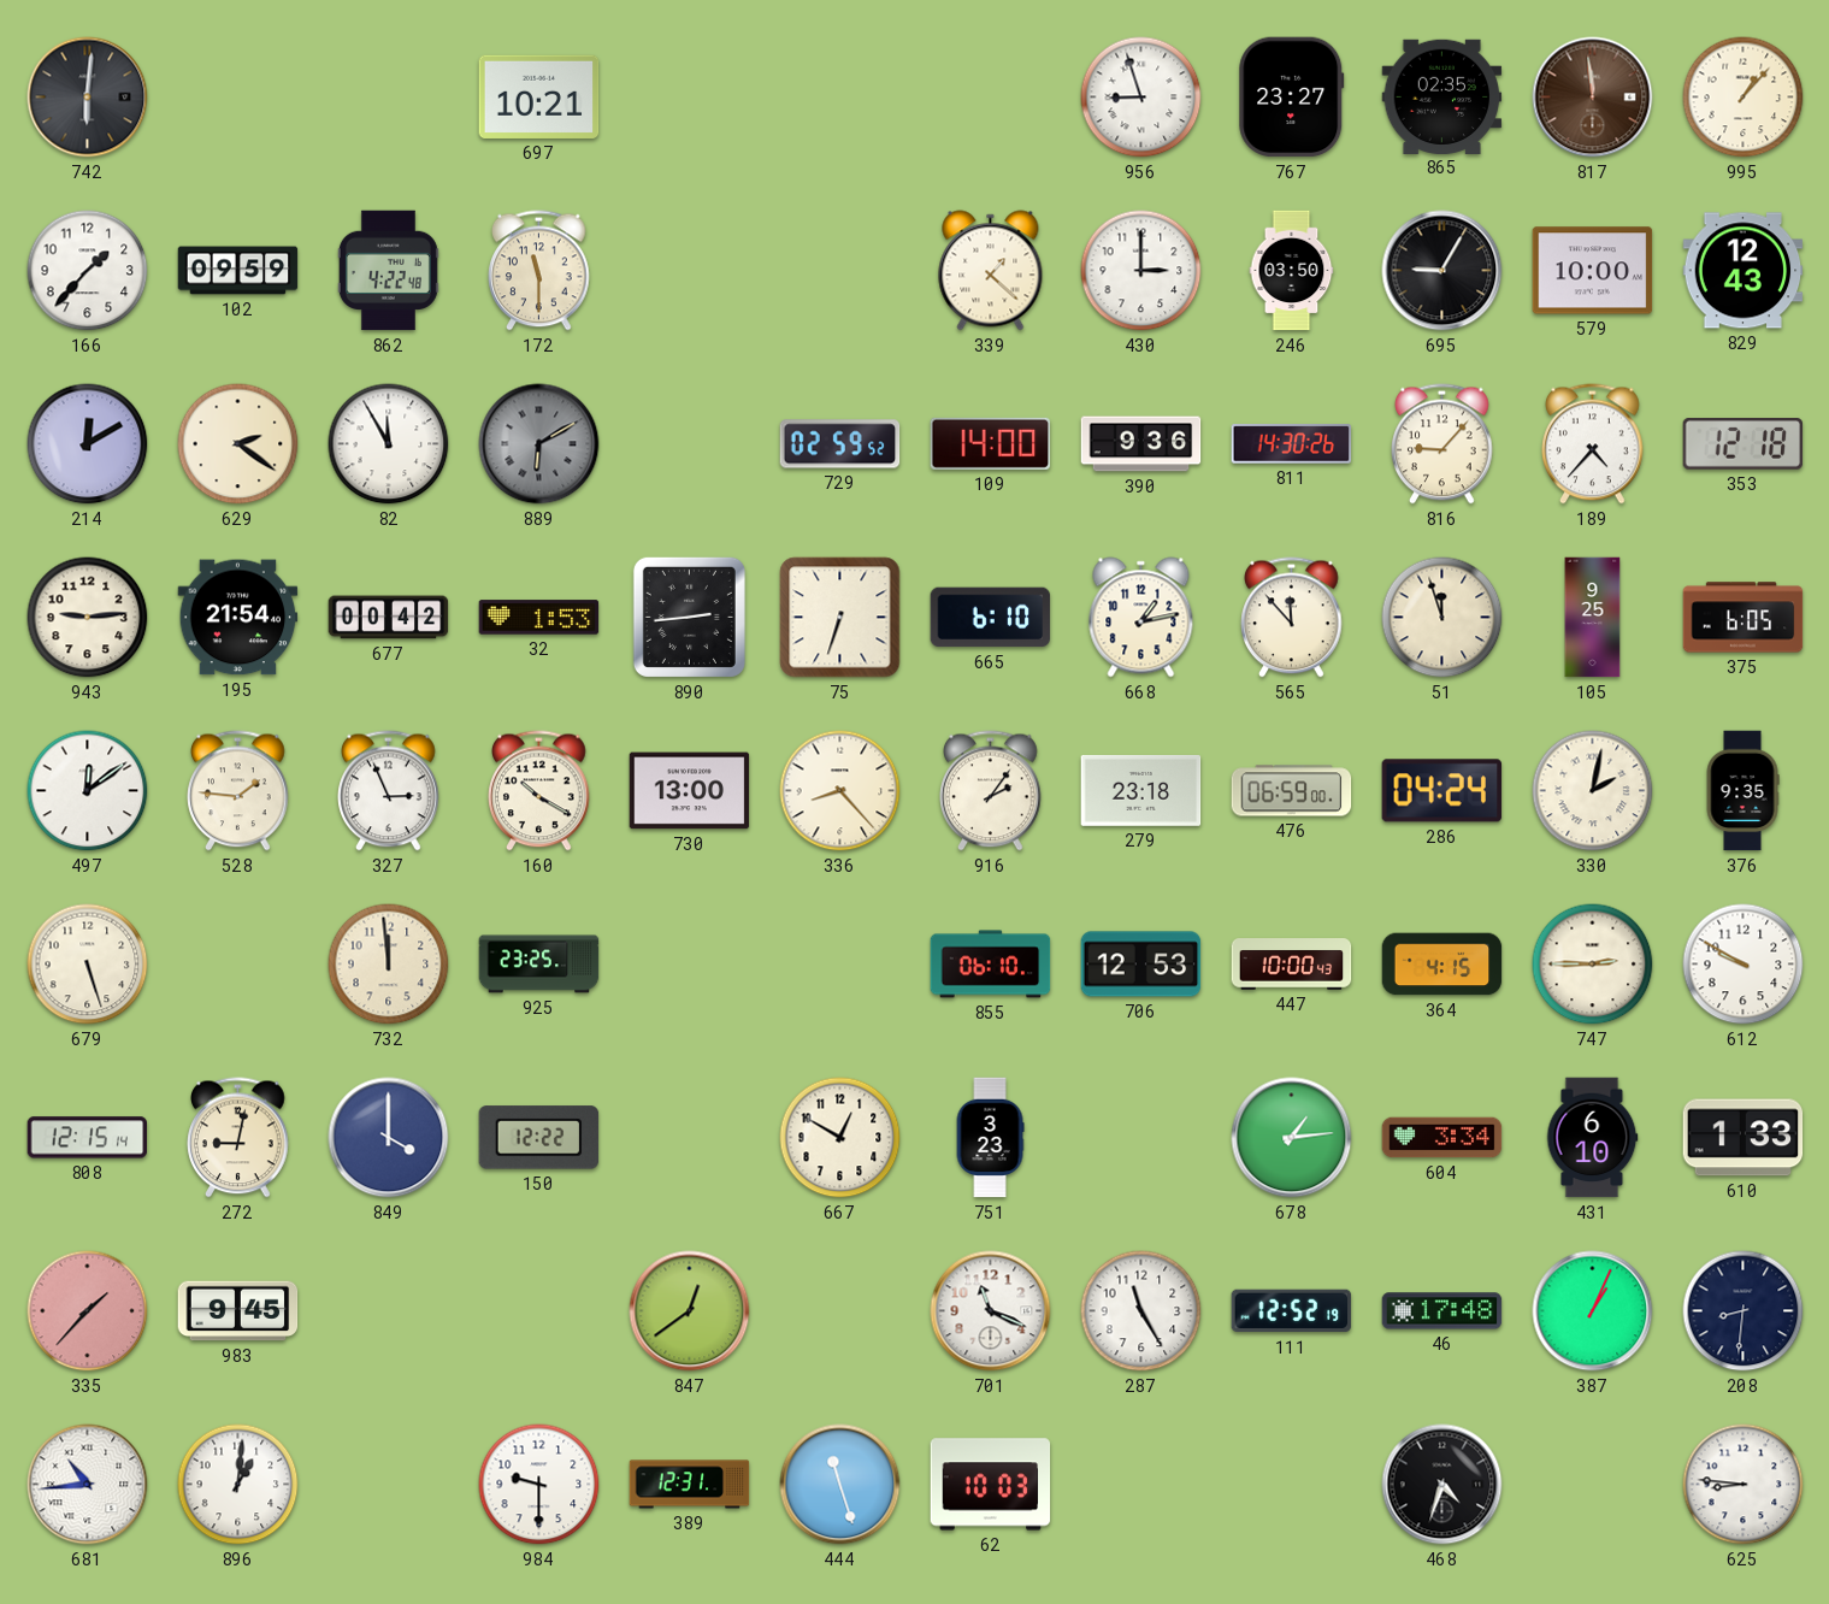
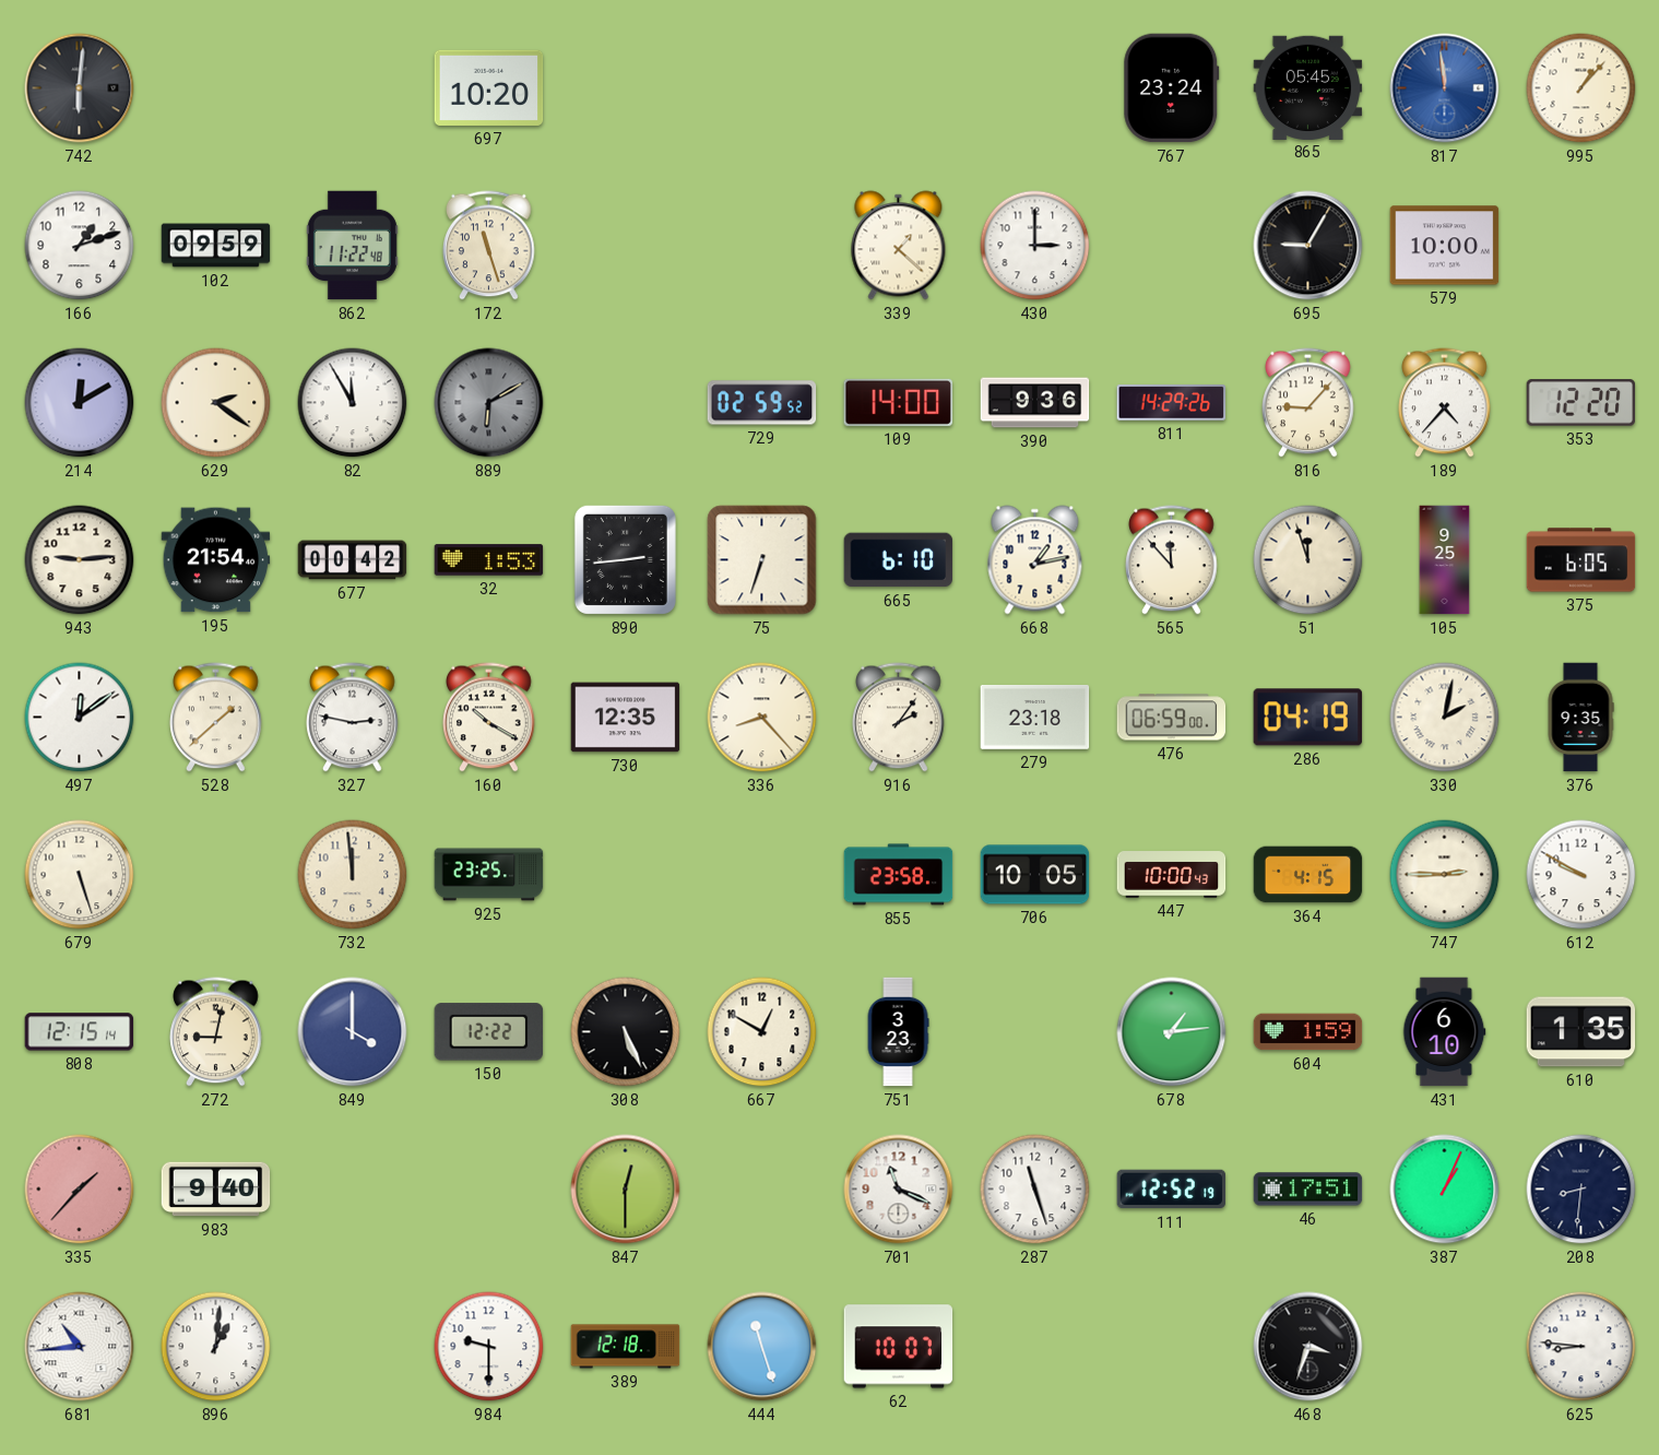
697: 10:21 -> 10:20 (489, 87)
956: 8:57 -> none (1141, 98)
767: 23:27 -> 23:24 (1172, 88)
865: 02:35 -> 05:45 (1308, 87)
817 dial: brown -> blue (1445, 88)
166: 1:37 -> 1:12 (80, 246)
862: 4:22 -> 11:22 (352, 246)
172: 11:30 -> 11:27 (489, 246)
246: 03:50 -> none (1292, 271)
829: 12:43 -> none (1744, 271)
811: 14:30 -> 14:29 (1172, 403)
353: 12:18 -> 12:20 (1581, 403)
528: 1:46 -> 1:38 (216, 718)
327: 2:56 -> 2:47 (353, 718)
730: 13:00 -> 12:35 (626, 718)
286: 04:24 -> 04:19 (1308, 718)
855: 06:10 -> 23:58 (899, 875)
706: 12:53 -> 10:05 (1035, 875)
308: none -> 5:26 (626, 1032)
604: 3:34 -> 1:59 (1308, 1032)
610: 1:33 -> 1:35 (1581, 1032)
983: 9:45 -> 9:40 (216, 1190)
847: 12:39 -> 12:30 (626, 1190)
287: 11:25 -> 11:27 (1035, 1190)
46: 17:48 -> 17:51 (1308, 1190)
389: 12:31 -> 12:18 (626, 1347)
62: 10:03 -> 10:07 (899, 1347)
468: 4:33 -> 3:33 (1308, 1347)
